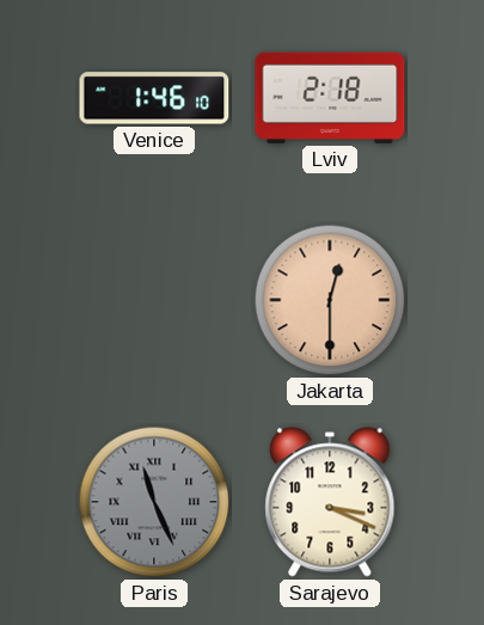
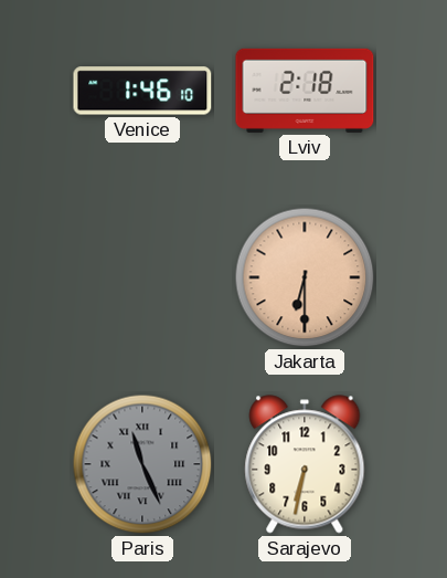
Jakarta: 12:30 -> 6:30 (305, 277)
Sarajevo: 3:19 -> 6:32 (305, 464)
